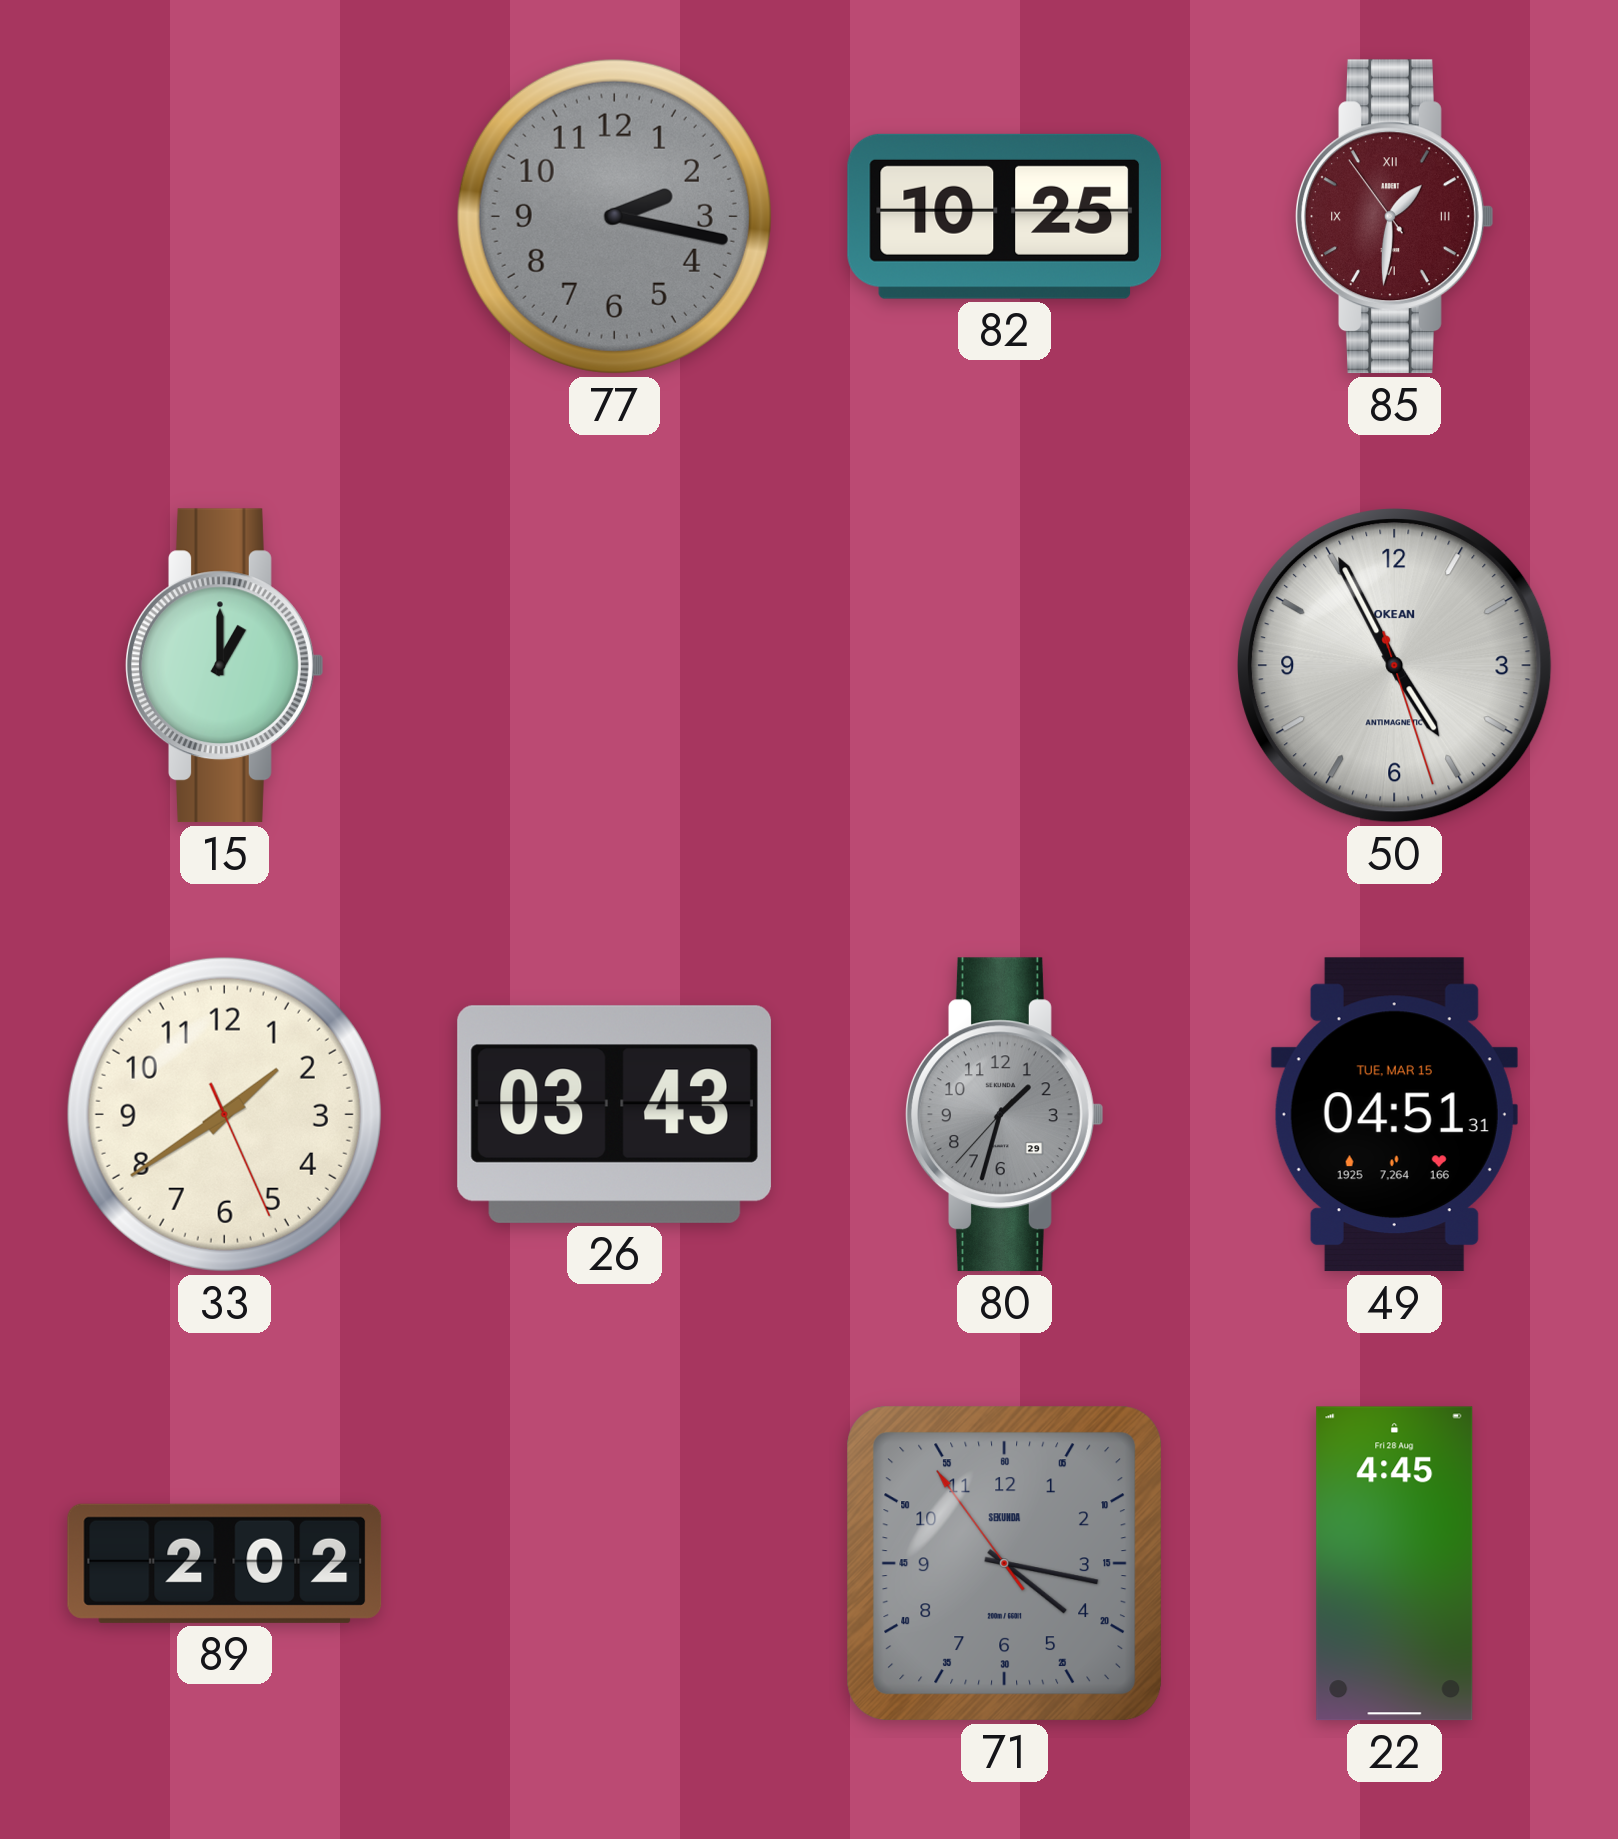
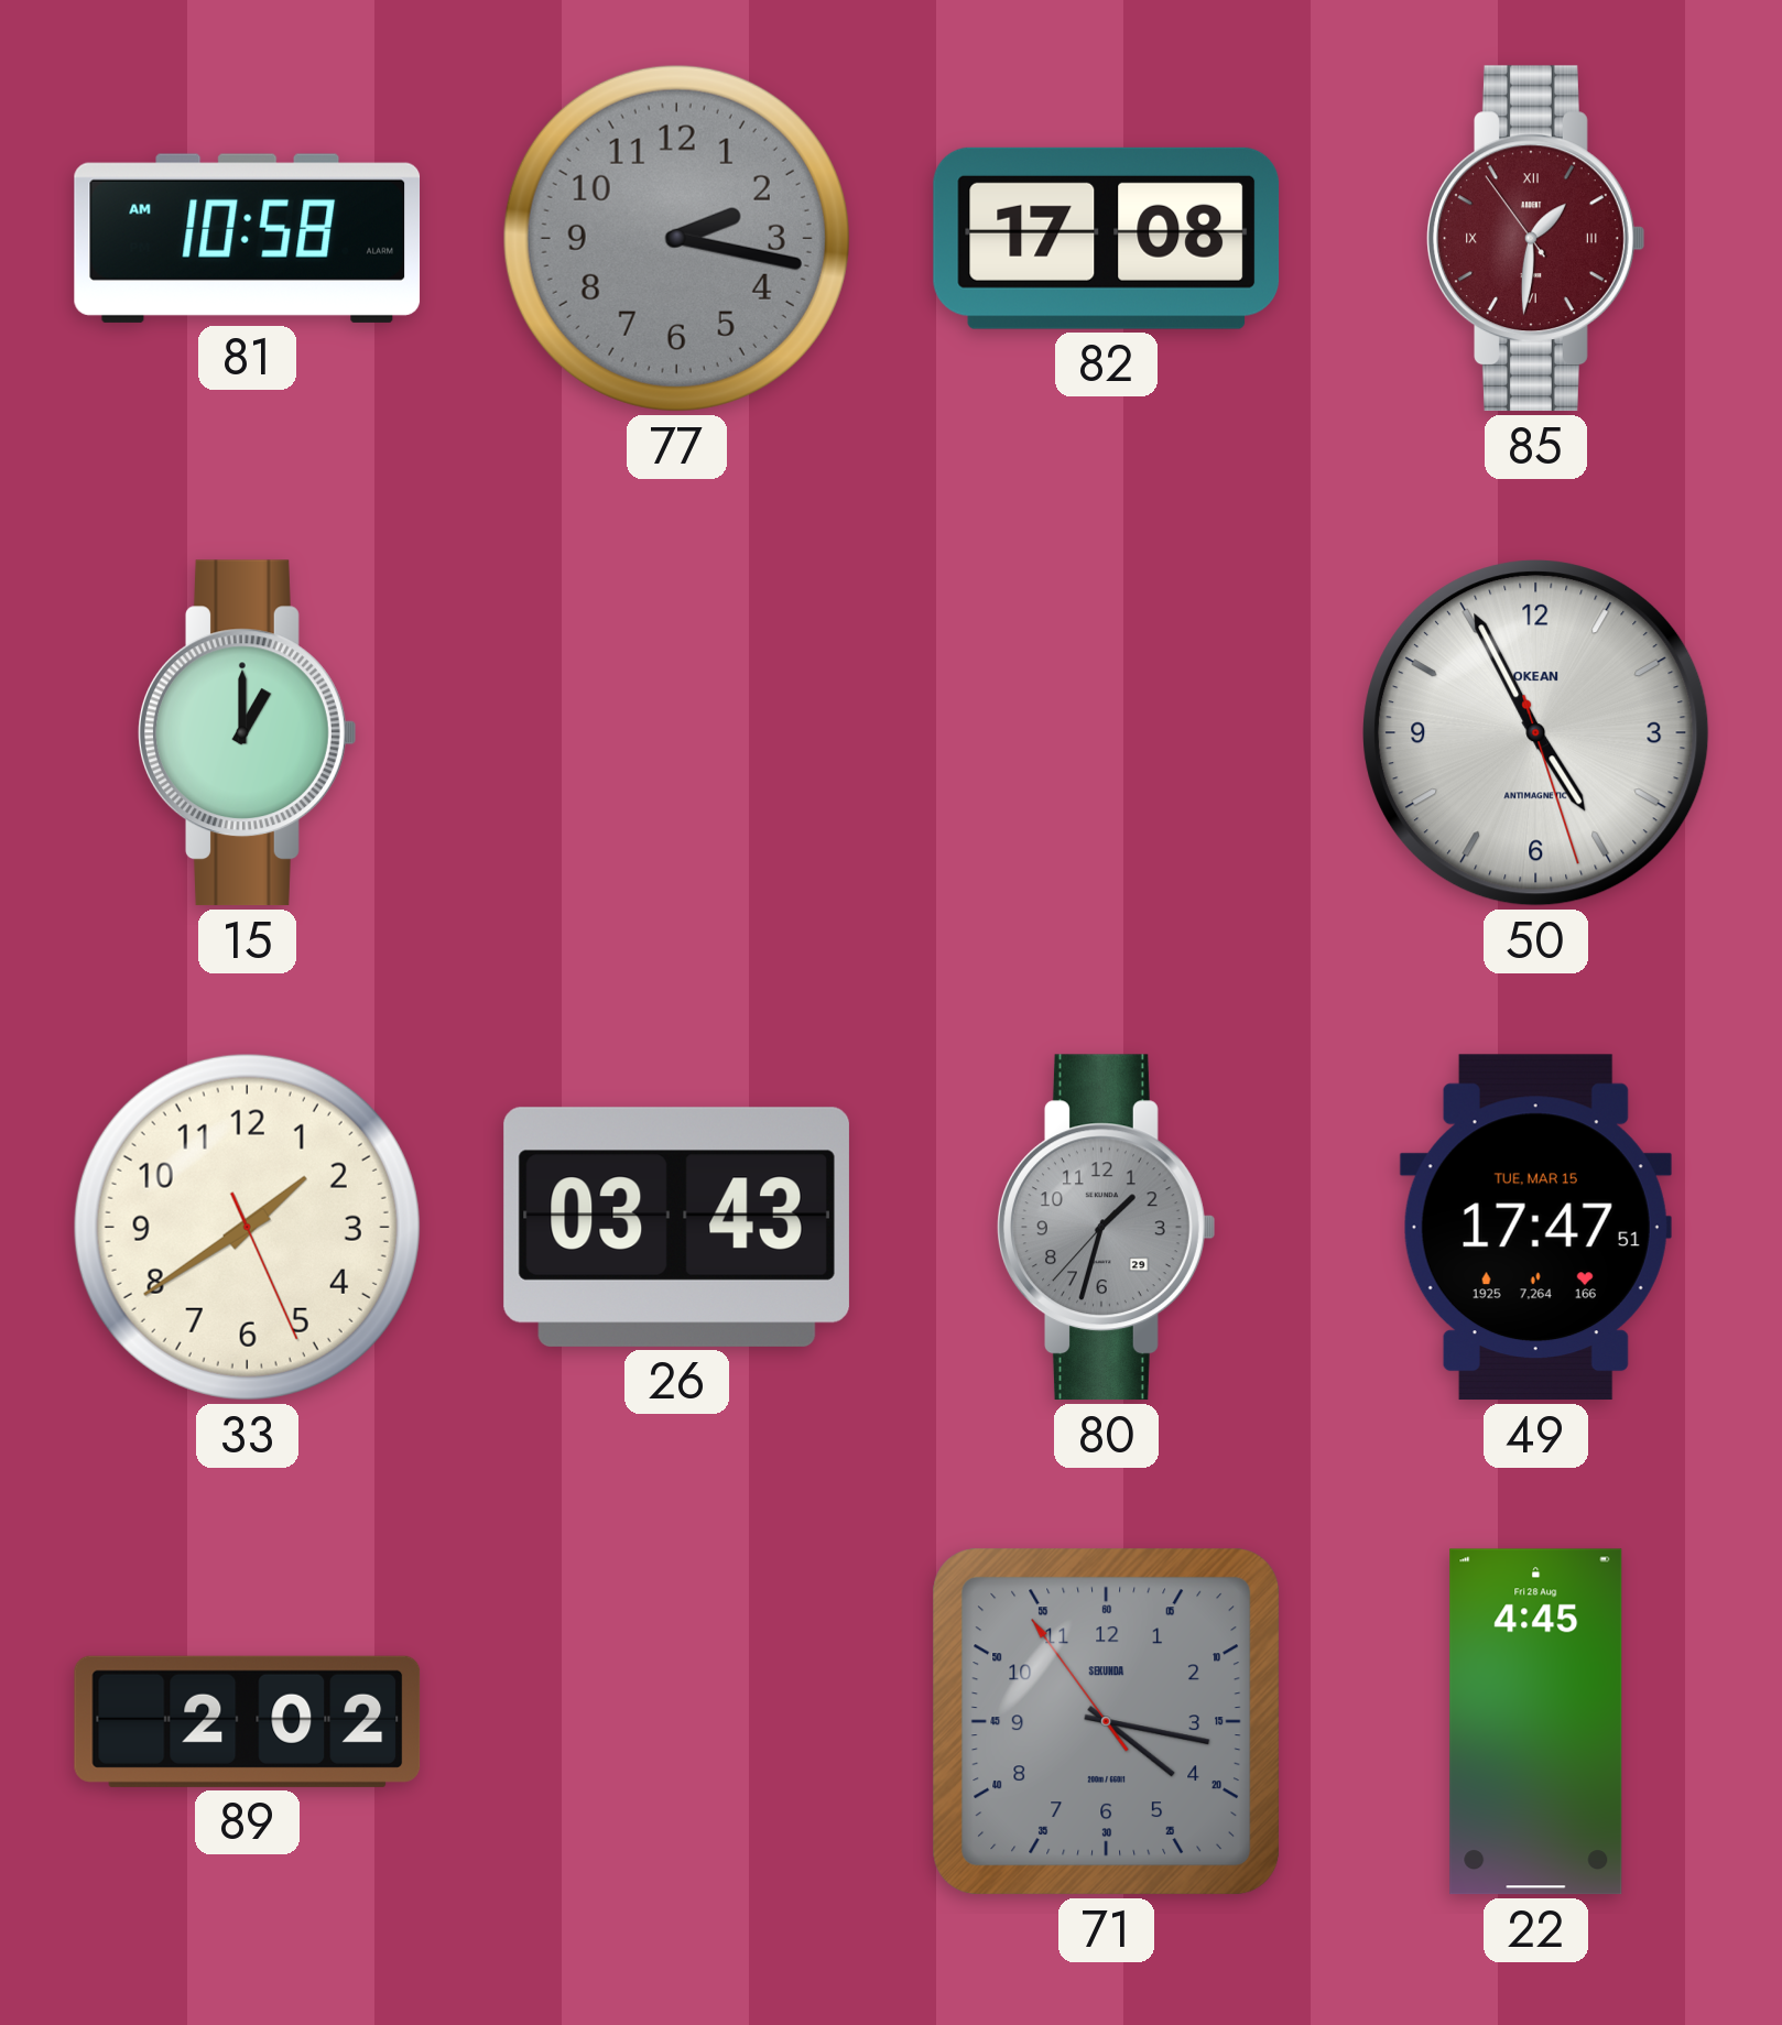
81: none -> 10:58 (248, 238)
82: 10:25 -> 17:08 (1107, 238)
49: 04:51 -> 17:47 (1535, 1228)
